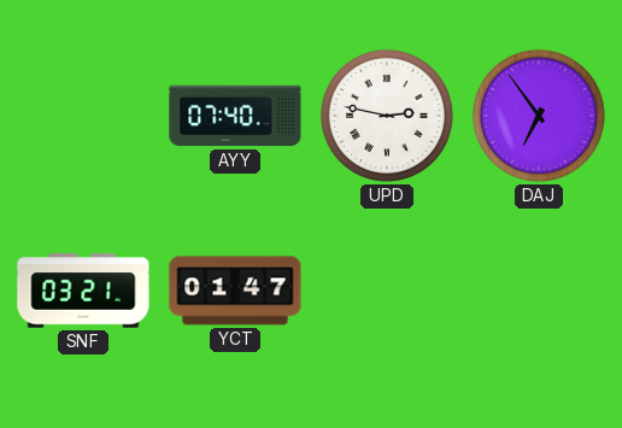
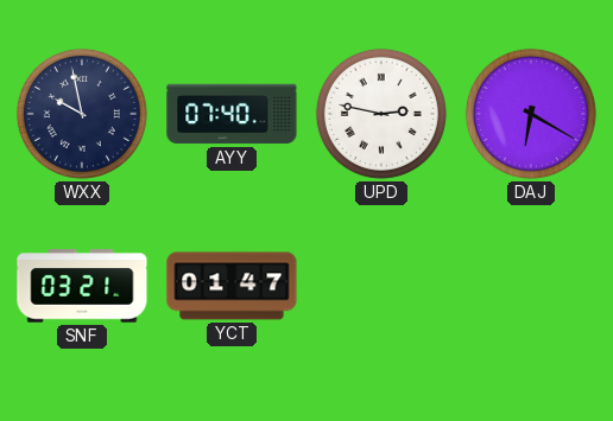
WXX: none -> 9:58 (82, 114)
DAJ: 6:54 -> 6:20 (531, 114)
